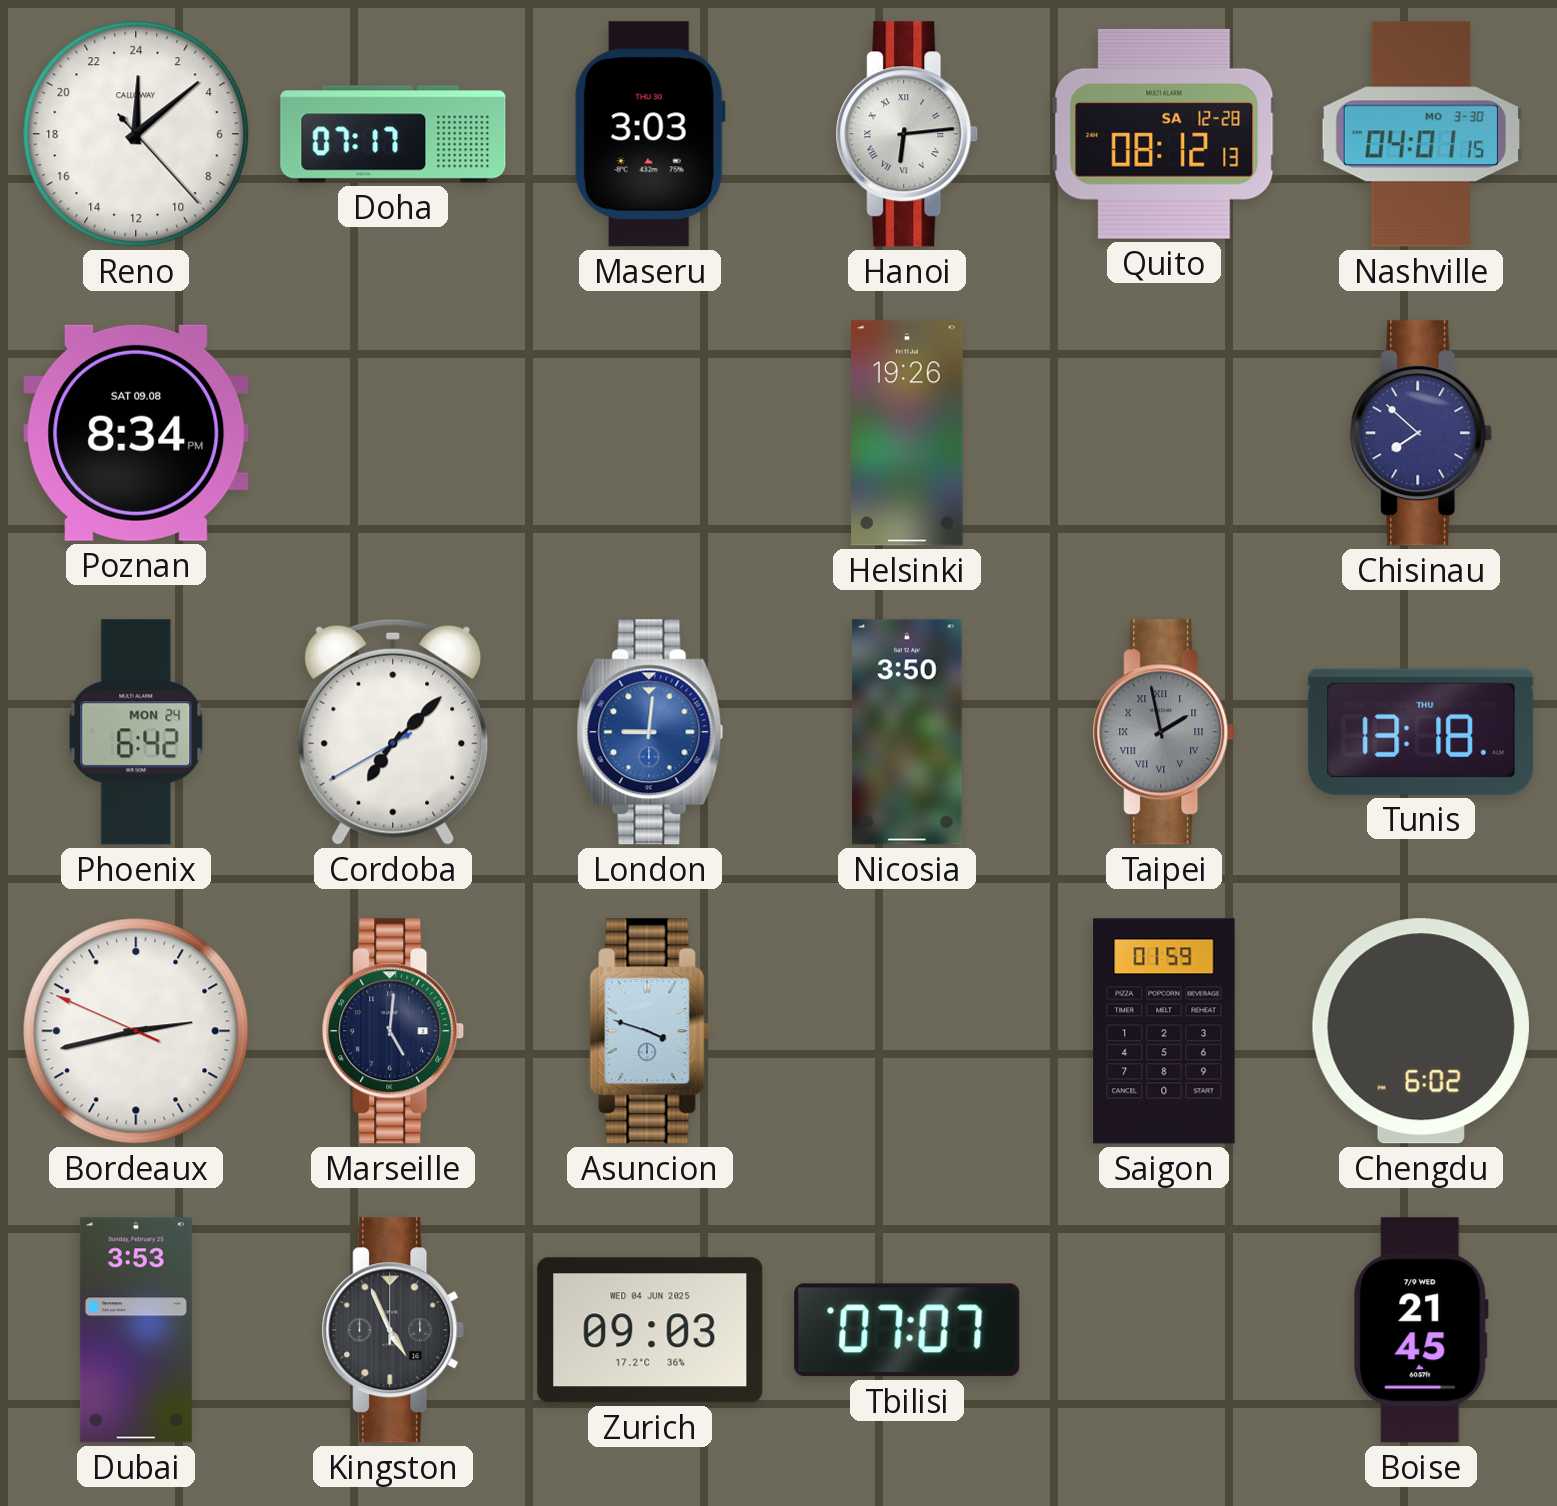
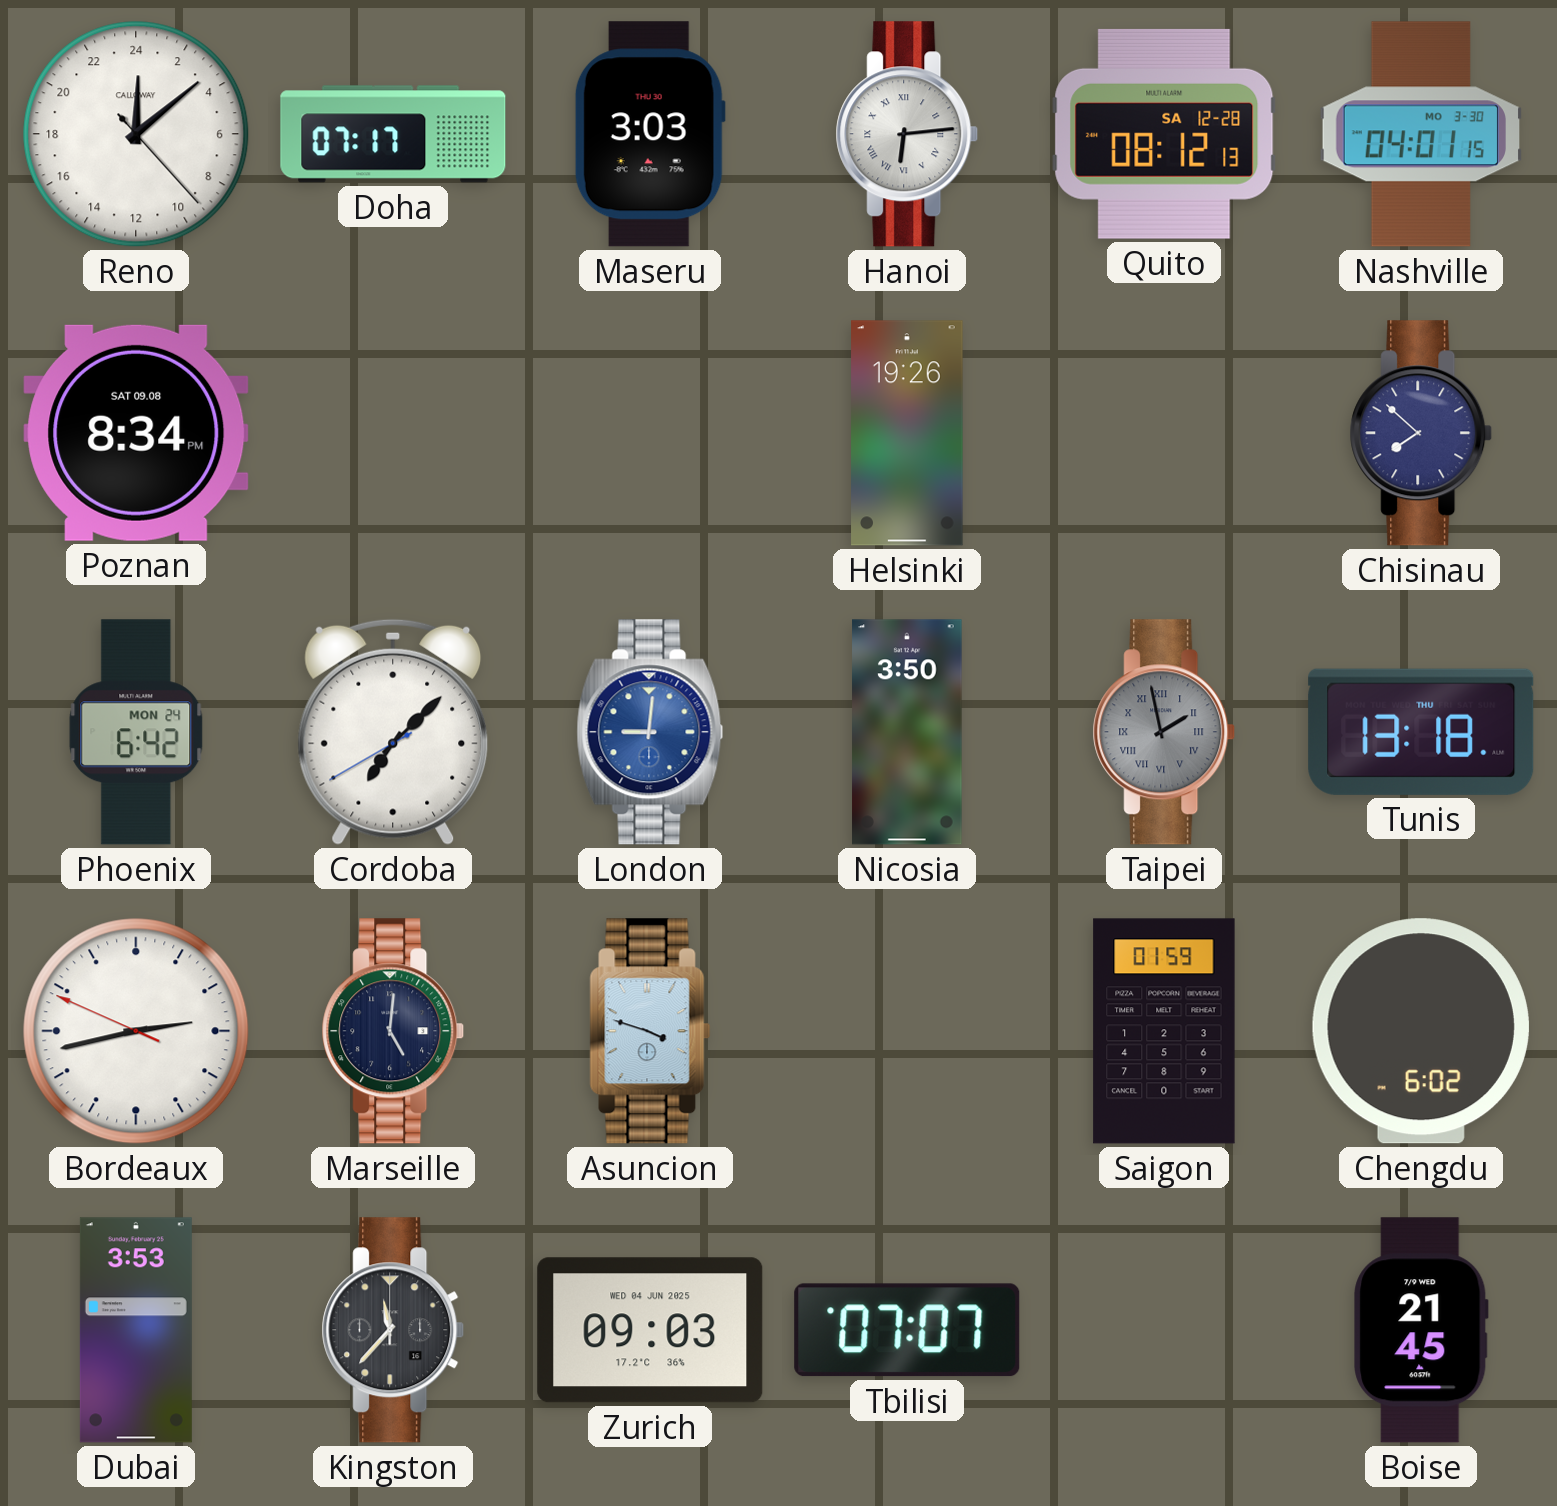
Kingston: 4:56 -> 11:37 (393, 1330)
